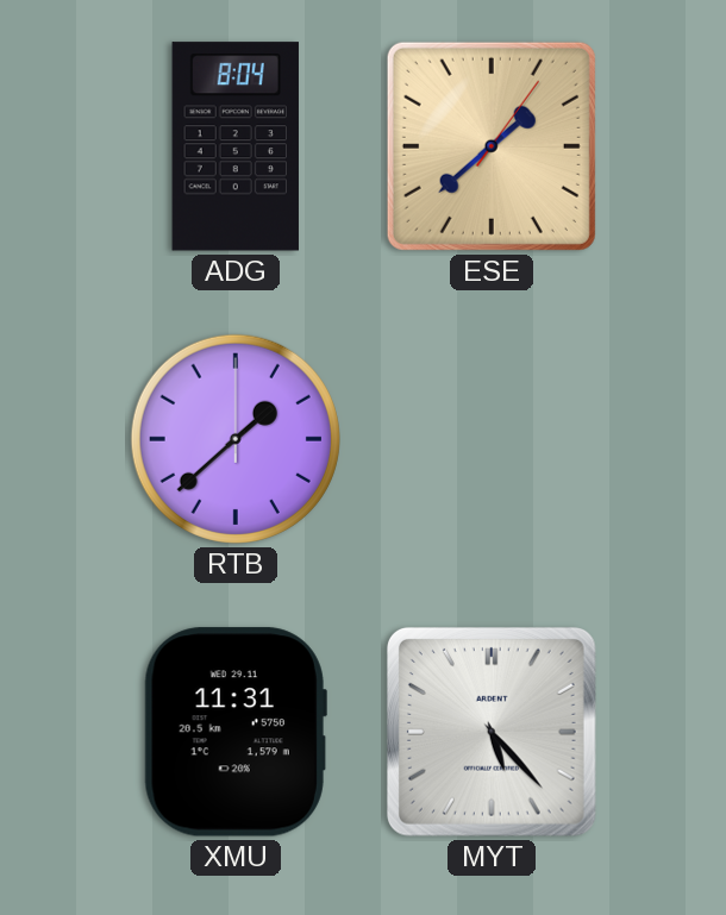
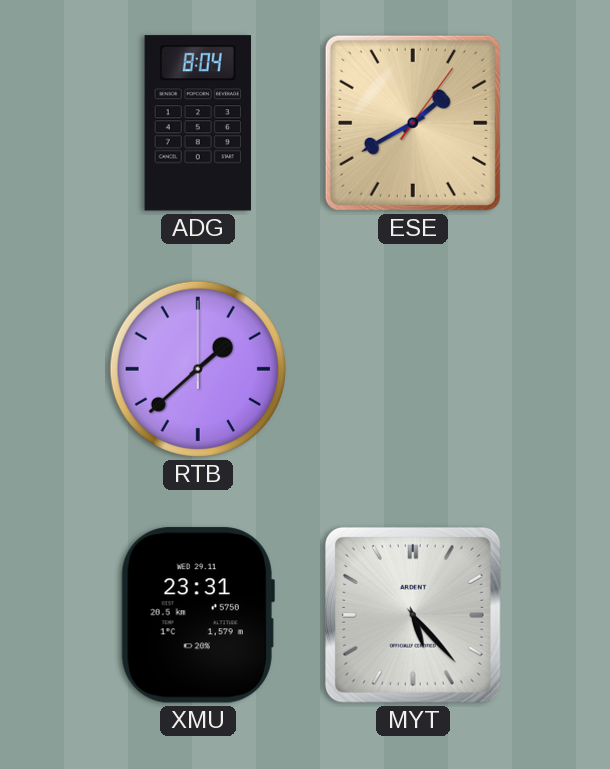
ESE: 1:38 -> 1:40 (413, 123)
XMU: 11:31 -> 23:31 (198, 615)
